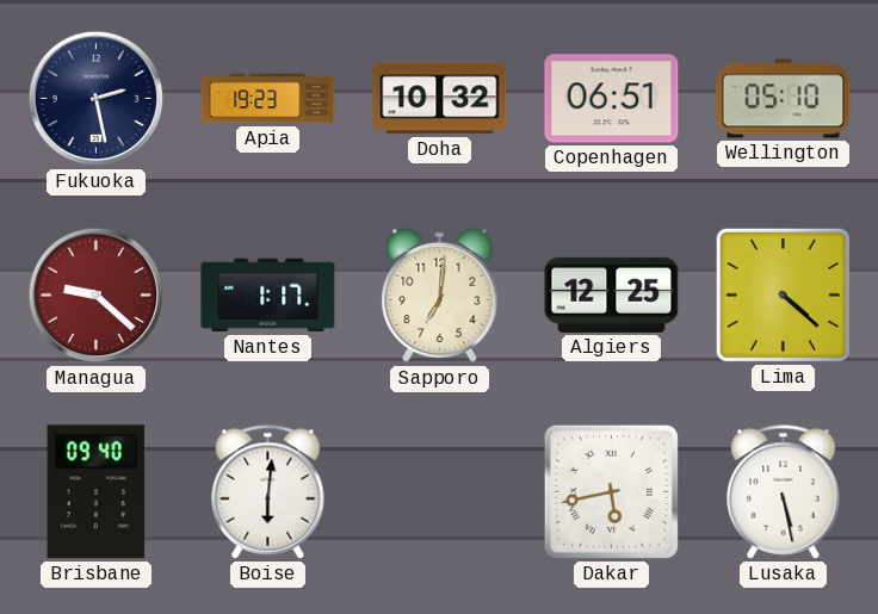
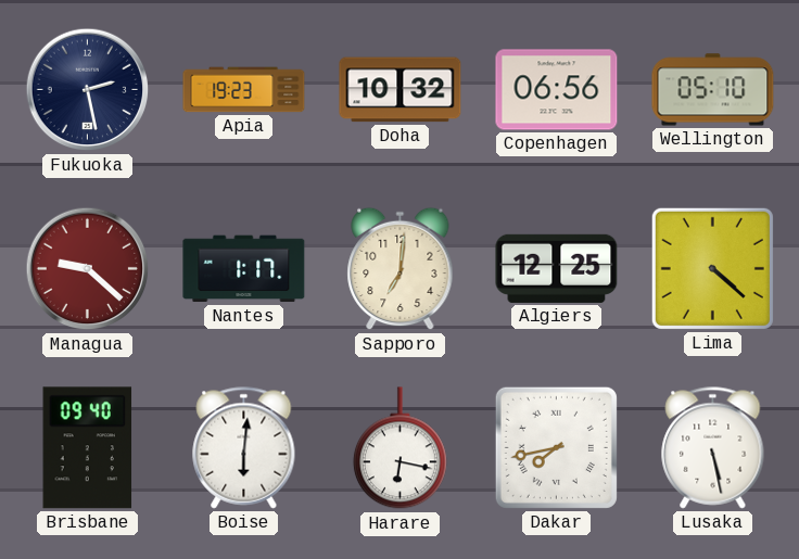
Copenhagen: 06:51 -> 06:56 (557, 90)
Harare: none -> 6:17 (399, 448)
Dakar: 5:43 -> 7:43 (556, 447)
